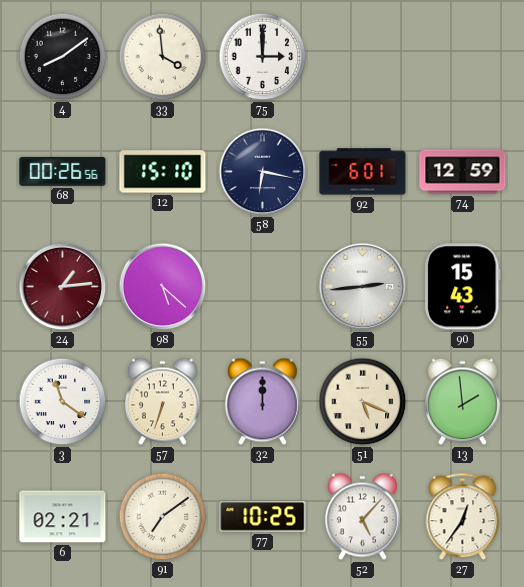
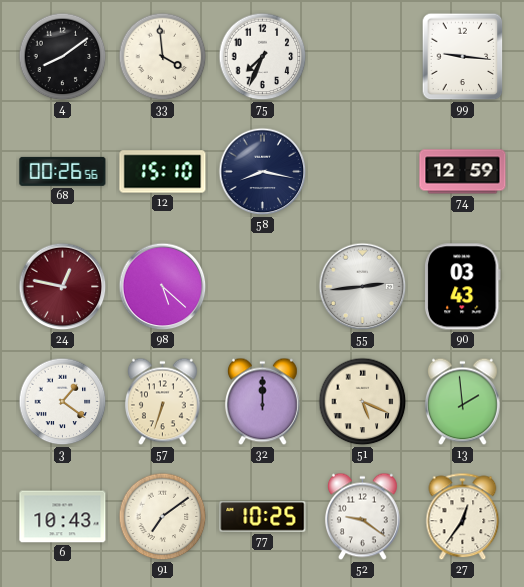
75: 3:00 -> 7:34 (263, 57)
99: none -> 9:16 (463, 57)
58: 6:17 -> 8:17 (263, 172)
92: 6:01 -> none (363, 172)
24: 1:14 -> 12:47 (63, 287)
90: 15:43 -> 03:43 (463, 287)
3: 11:21 -> 1:21 (63, 402)
6: 02:21 -> 10:43 (63, 517)
52: 5:07 -> 9:21 (362, 517)
